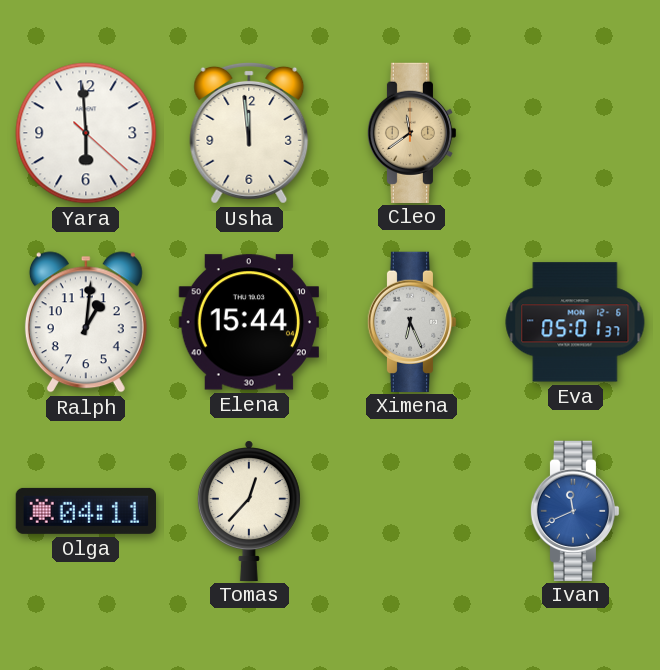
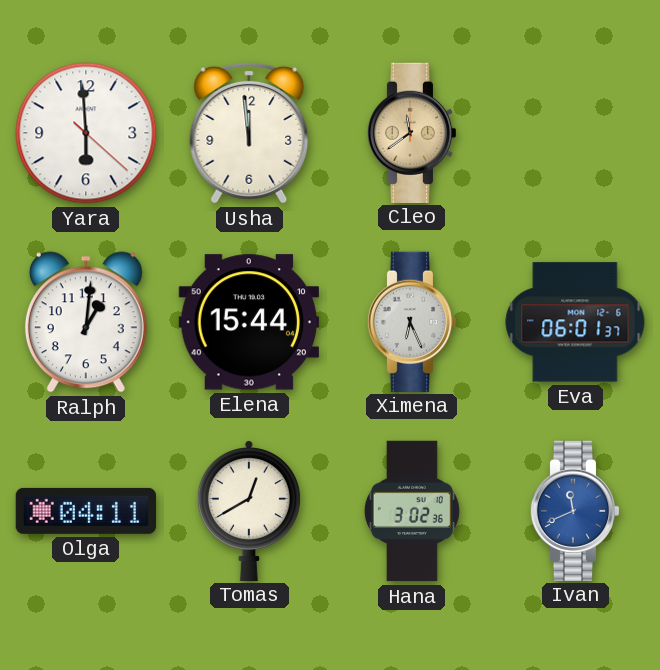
Eva: 05:01 -> 06:01 (575, 322)
Tomas: 12:37 -> 12:40 (249, 510)
Hana: none -> 3:02 (412, 511)
